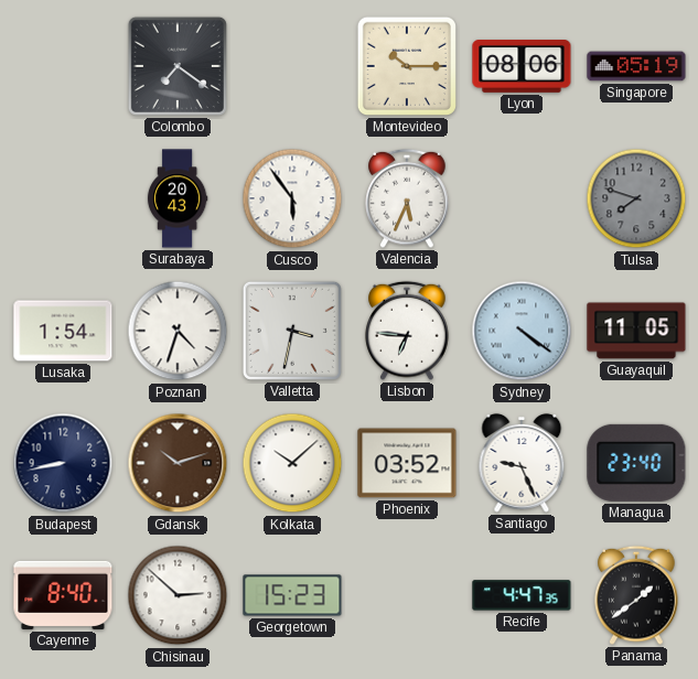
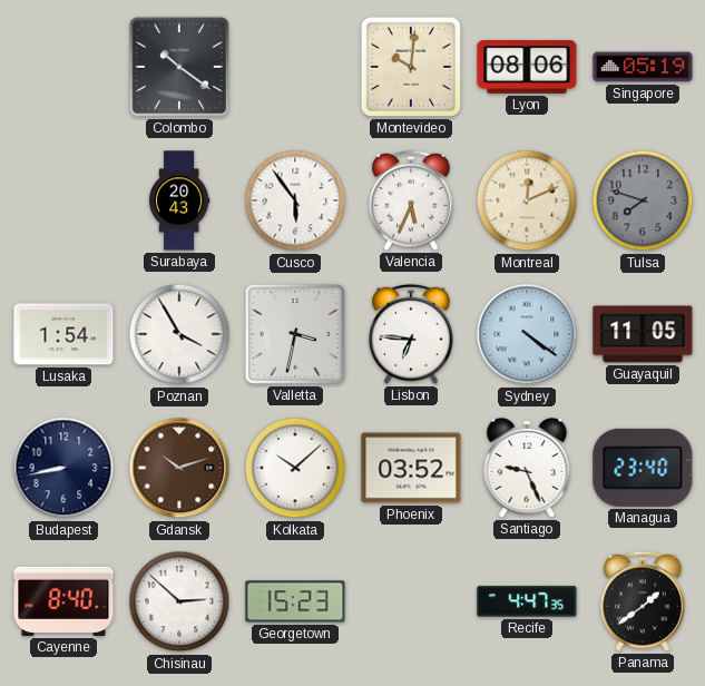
Colombo: 7:21 -> 10:21 (179, 67)
Montevideo: 10:15 -> 10:01 (411, 67)
Montreal: none -> 12:11 (527, 200)
Poznan: 4:33 -> 3:55 (179, 334)
